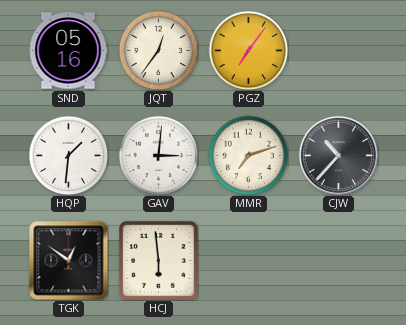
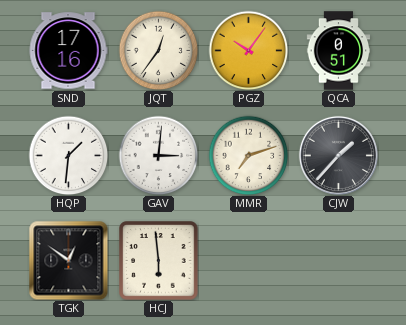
SND: 05:16 -> 17:16 (68, 51)
PGZ: 7:06 -> 10:06 (248, 50)
QCA: none -> 0:51 (339, 51)
CJW: 10:37 -> 1:37 (338, 155)
